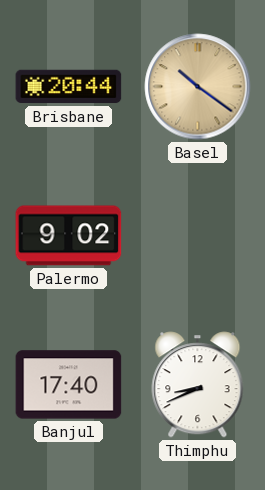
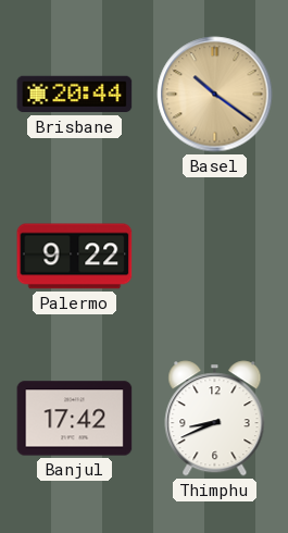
Palermo: 9:02 -> 9:22 (75, 257)
Banjul: 17:40 -> 17:42 (75, 419)
